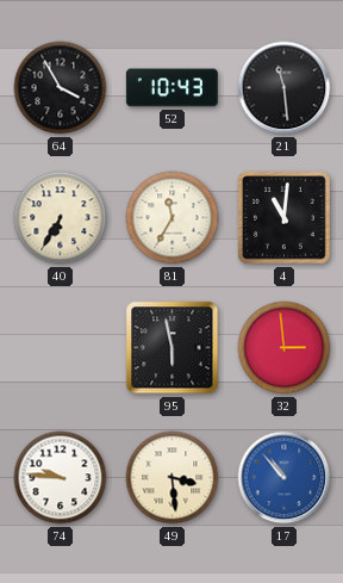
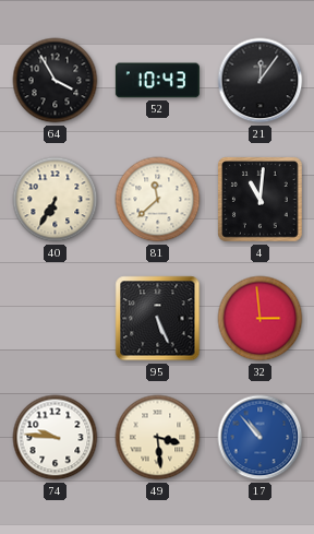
21: 11:29 -> 12:06 (261, 81)
81: 11:35 -> 11:38 (158, 200)
95: 5:58 -> 5:26 (158, 319)
